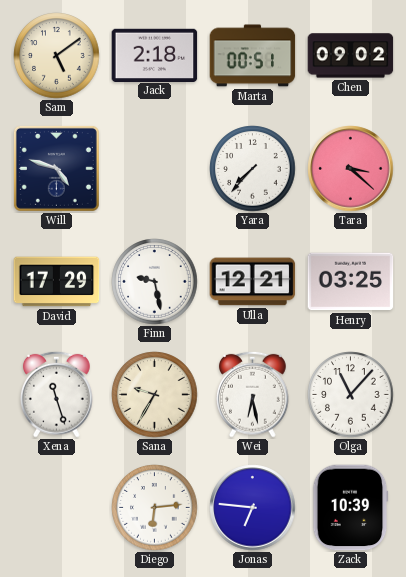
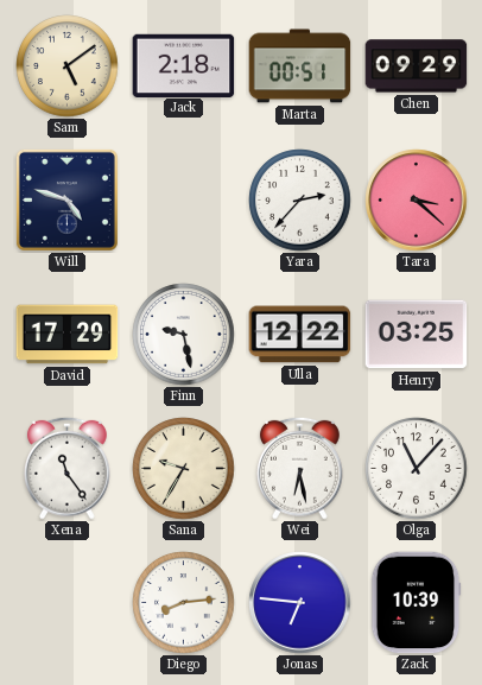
Chen: 09:02 -> 09:29 (417, 66)
Yara: 7:37 -> 2:37 (300, 201)
Ulla: 12:21 -> 12:22 (300, 335)
Xena: 11:27 -> 11:24 (66, 468)
Diego: 6:14 -> 8:14 (184, 603)
